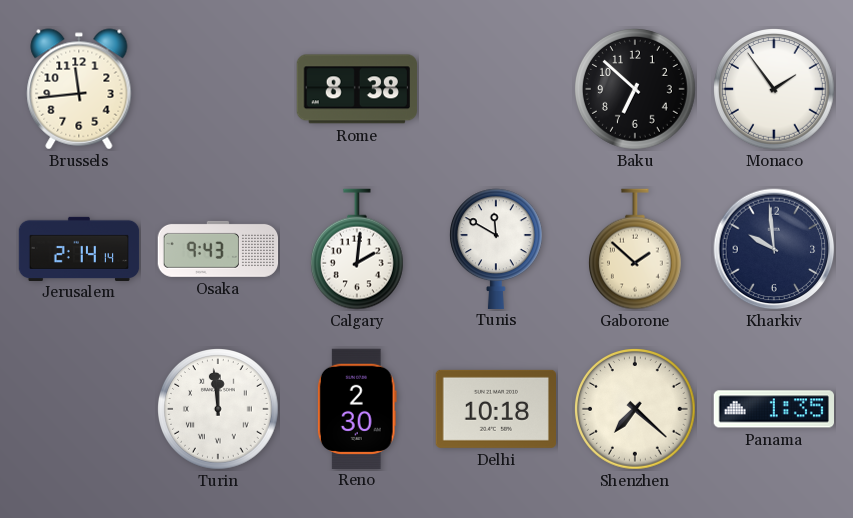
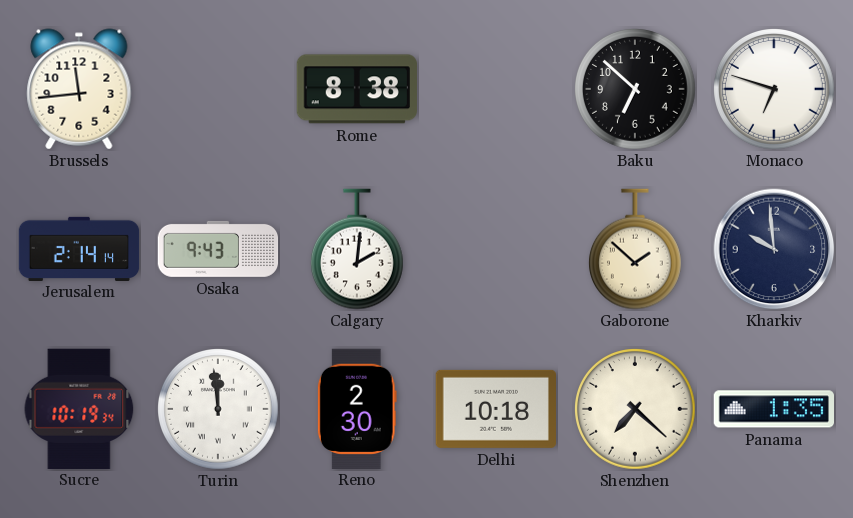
Monaco: 1:54 -> 6:48 (775, 90)
Tunis: 11:50 -> none (496, 248)
Sucre: none -> 10:19 (79, 408)
